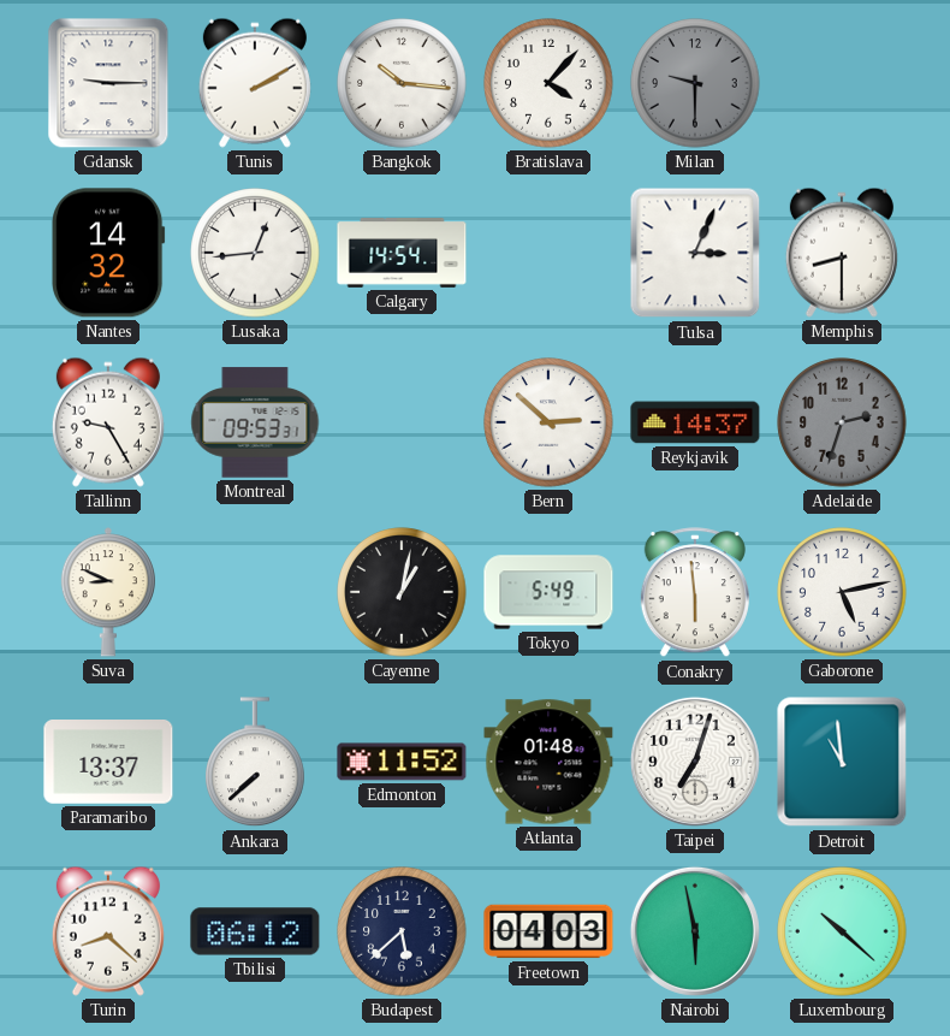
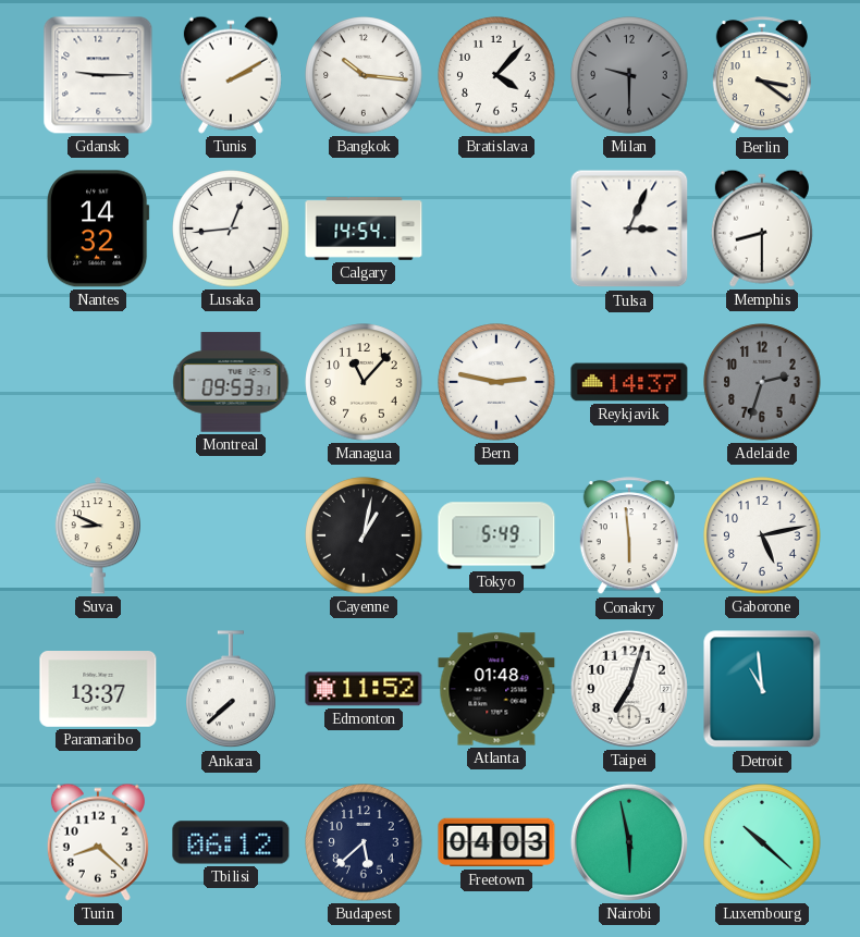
Berlin: none -> 3:21 (762, 76)
Tallinn: 9:25 -> none (108, 422)
Managua: none -> 11:07 (364, 382)
Bern: 2:52 -> 2:47 (496, 382)
